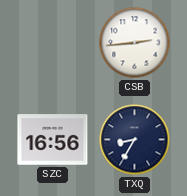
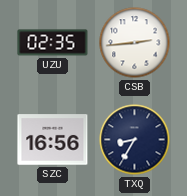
UZU: none -> 02:35 (53, 43)
